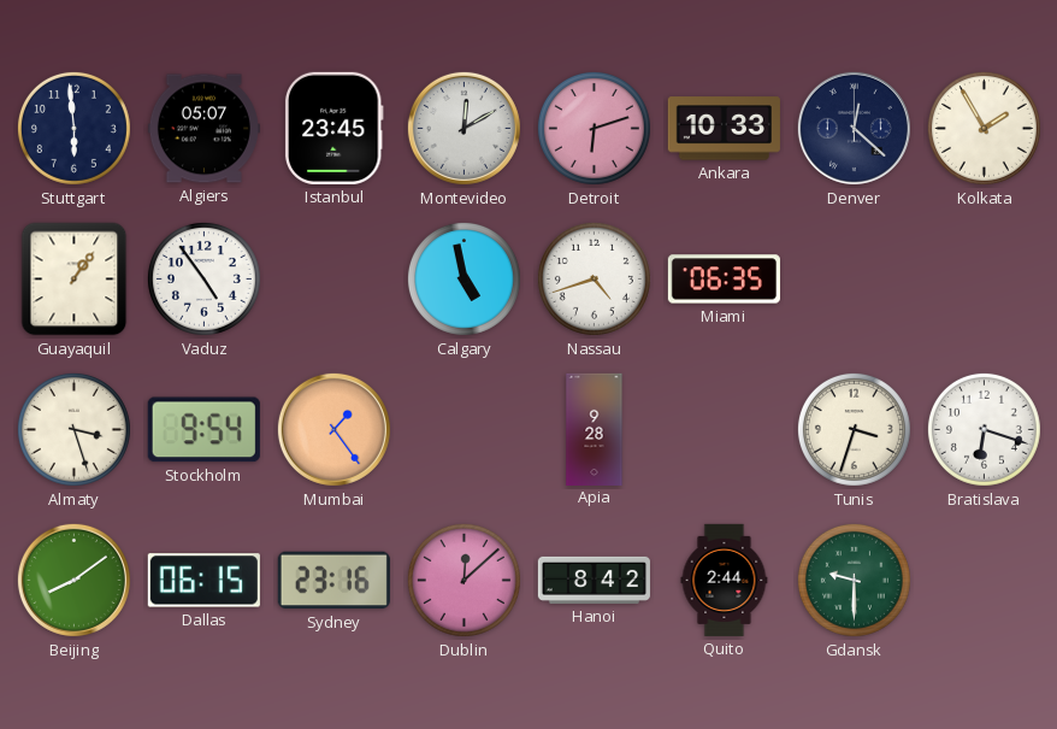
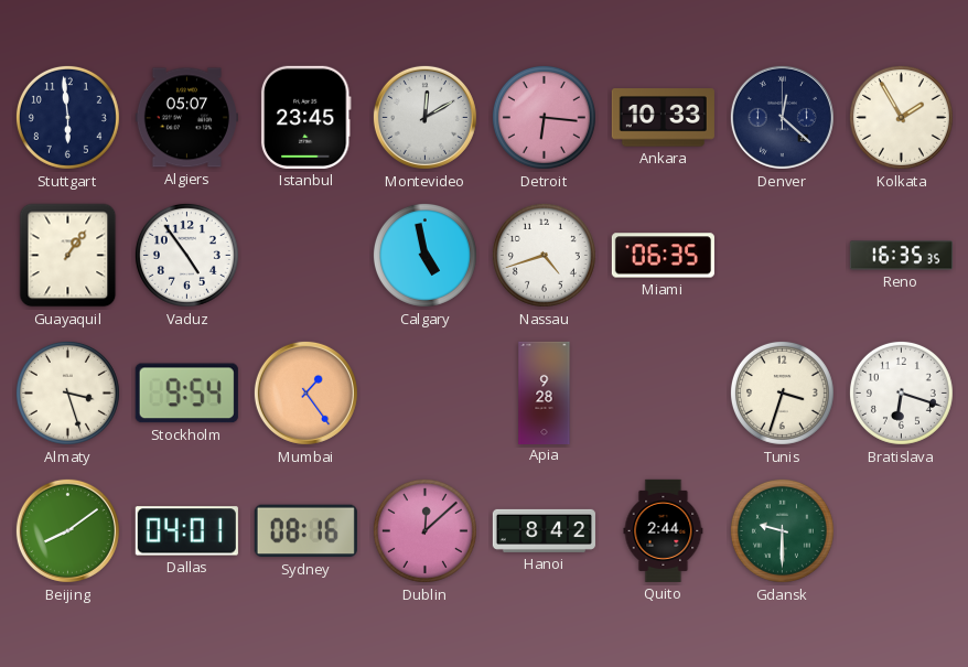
Detroit: 6:12 -> 6:16 (544, 117)
Reno: none -> 16:35 (901, 256)
Dallas: 06:15 -> 04:01 (186, 531)
Sydney: 23:16 -> 08:16 (305, 531)
